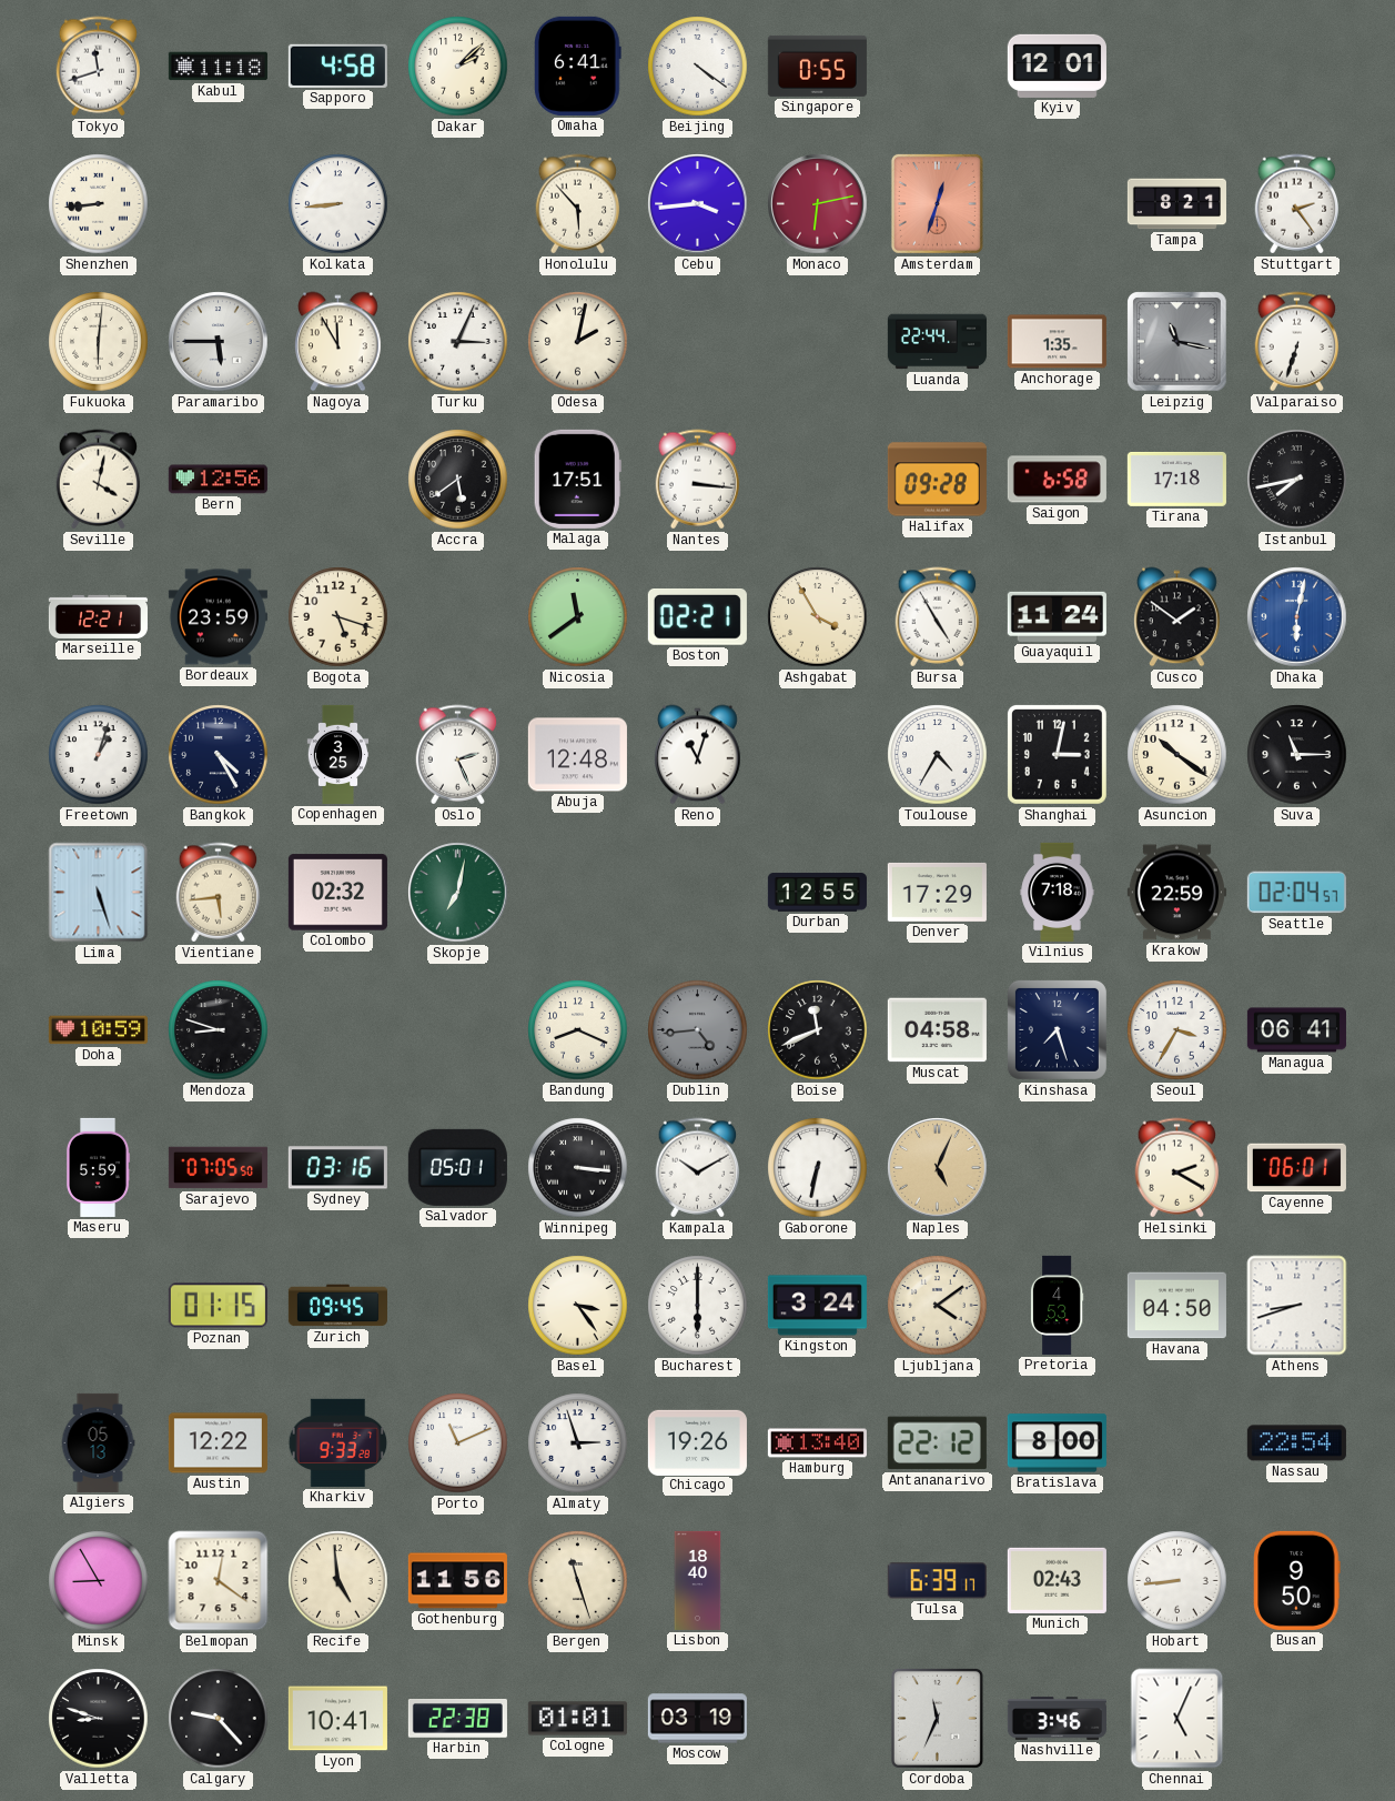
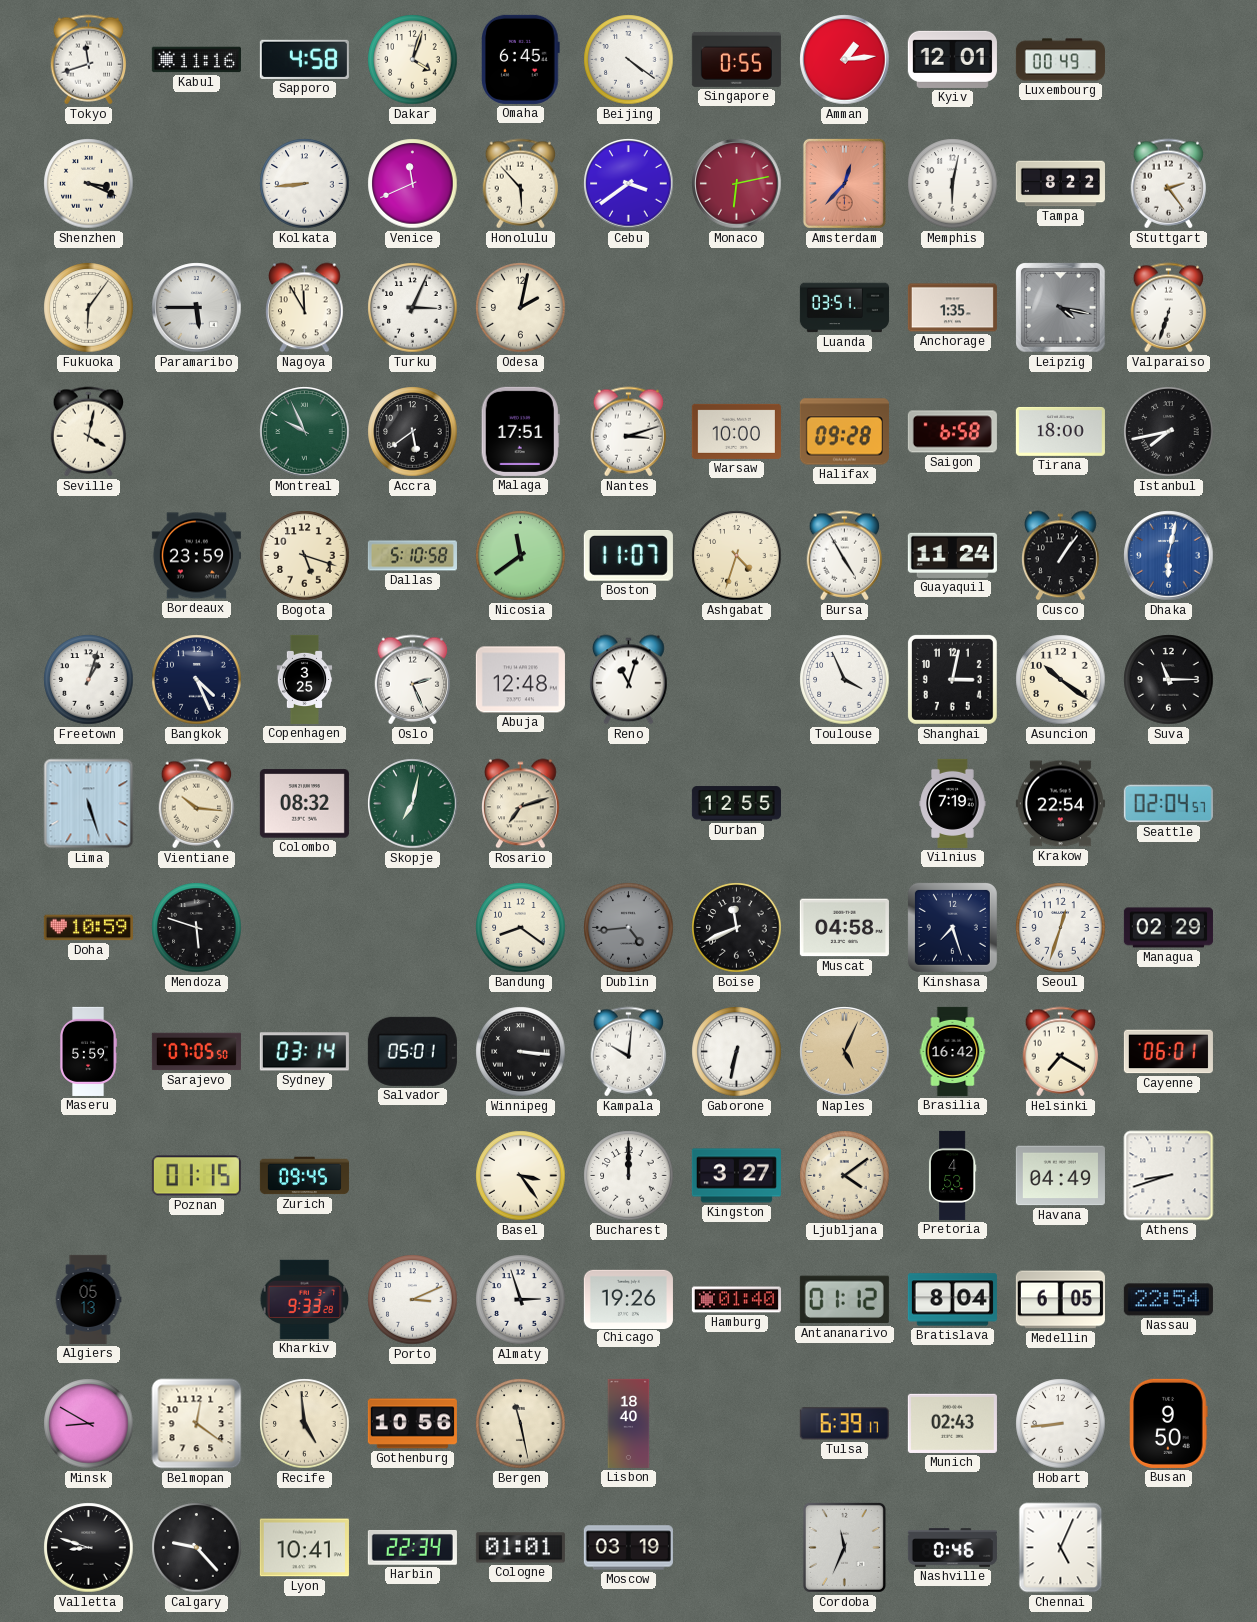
Kabul: 11:18 -> 11:16 (196, 60)
Dakar: 2:08 -> 4:03 (413, 60)
Omaha: 6:41 -> 6:45 (521, 59)
Amman: none -> 1:14 (845, 60)
Luxembourg: none -> 00:49 (1060, 60)
Shenzhen: 8:44 -> 3:19 (89, 184)
Venice: none -> 11:41 (413, 184)
Cebu: 3:44 -> 3:39 (629, 184)
Amsterdam: 12:33 -> 12:37 (844, 183)
Memphis: none -> 6:02 (953, 184)
Tampa: 8:21 -> 8:22 (1060, 184)
Fukuoka: 6:01 -> 6:06 (89, 308)
Luanda: 22:44 -> 03:51 (844, 308)
Leipzig: 11:17 -> 4:17 (1061, 308)
Bern: 12:56 -> none (218, 480)
Montreal: none -> 9:56 (305, 432)
Nantes: 3:16 -> 3:12 (629, 432)
Warsaw: none -> 10:00 (736, 431)
Tirana: 17:18 -> 18:00 (1060, 431)
Marseille: 12:21 -> none (98, 616)
Dallas: none -> 5:10 (412, 556)
Boston: 02:21 -> 11:07 (628, 556)
Ashgabat: 3:55 -> 4:33 (737, 556)
Cusco: 1:51 -> 1:06 (1061, 556)
Bangkok: 4:25 -> 4:26 (197, 680)
Toulouse: 4:35 -> 3:56 (845, 680)
Vientiane: 5:44 -> 10:16 (197, 804)
Colombo: 02:32 -> 08:32 (304, 804)
Rosario: none -> 7:12 (521, 804)
Denver: 17:29 -> none (937, 892)
Vilnius: 7:18 -> 7:19 (953, 803)
Krakow: 22:59 -> 22:54 (1060, 804)
Mendoza: 8:48 -> 5:48 (197, 928)
Bandung: 8:19 -> 8:21 (521, 928)
Seoul: 3:35 -> 12:33 (1061, 928)
Managua: 06:41 -> 02:29 (1168, 928)
Sydney: 03:16 -> 03:14 (304, 1052)
Kampala: 10:10 -> 10:01 (629, 1052)
Brasilia: none -> 16:42 (953, 1051)
Helsinki: 2:20 -> 7:20 (1061, 1052)
Bucharest: 6:00 -> 12:00 (629, 1176)
Kingston: 3:24 -> 3:27 (736, 1176)
Havana: 04:50 -> 04:49 (1060, 1176)
Austin: 12:22 -> none (218, 1443)
Porto: 11:11 -> 3:11 (413, 1300)
Hamburg: 13:40 -> 01:40 (736, 1300)
Antananarivo: 22:12 -> 01:12 (844, 1300)
Bratislava: 8:00 -> 8:04 (952, 1300)
Medellin: none -> 6:05 (1060, 1300)
Minsk: 8:55 -> 8:50 (89, 1424)
Gothenburg: 11:56 -> 10:56 (412, 1424)
Bergen: 11:27 -> 11:28 (521, 1424)
Harbin: 22:38 -> 22:34 (412, 1547)
Nashville: 3:46 -> 0:46 (952, 1548)
